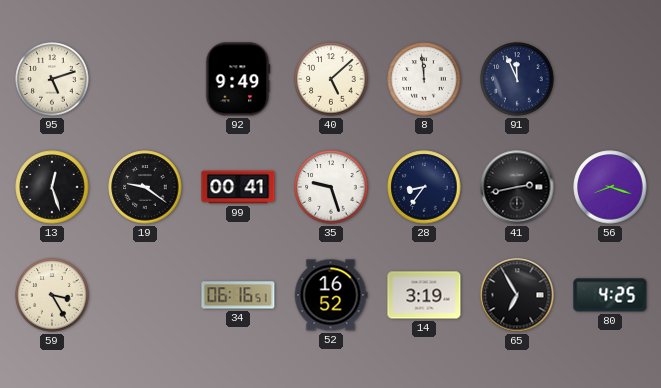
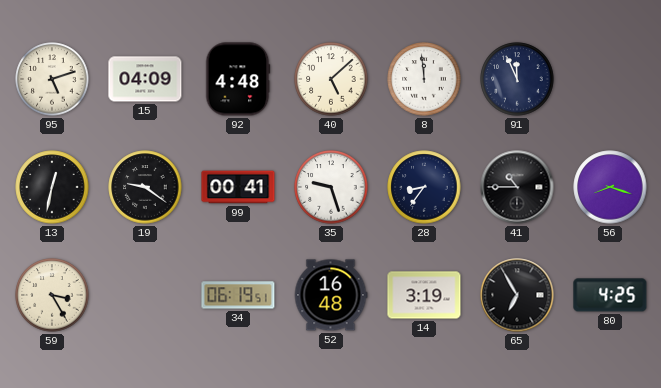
15: none -> 04:09 (145, 79)
92: 9:49 -> 4:48 (238, 79)
13: 12:27 -> 12:32 (52, 187)
41: 2:43 -> 10:45 (517, 187)
34: 06:16 -> 06:19 (238, 295)
52: 16:52 -> 16:48 (331, 295)
